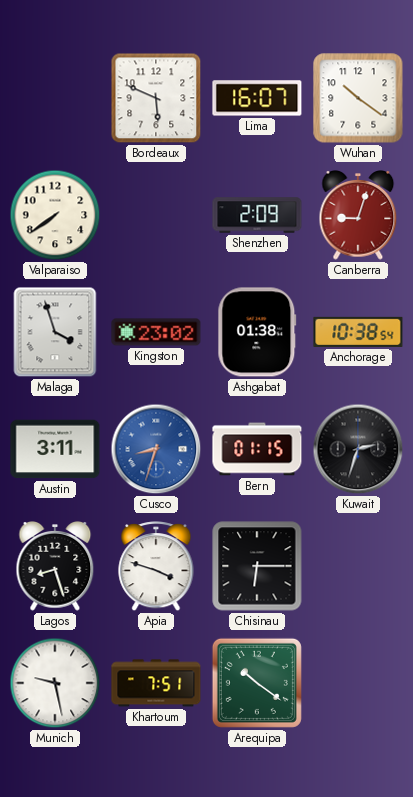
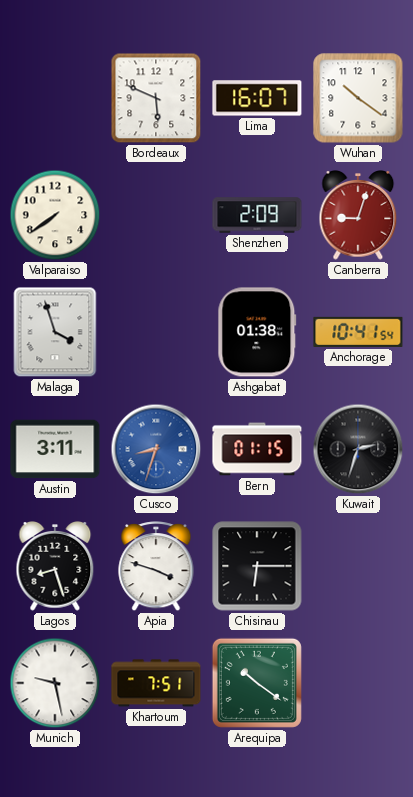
Kingston: 23:02 -> none (156, 332)
Anchorage: 10:38 -> 10:41 (358, 332)
